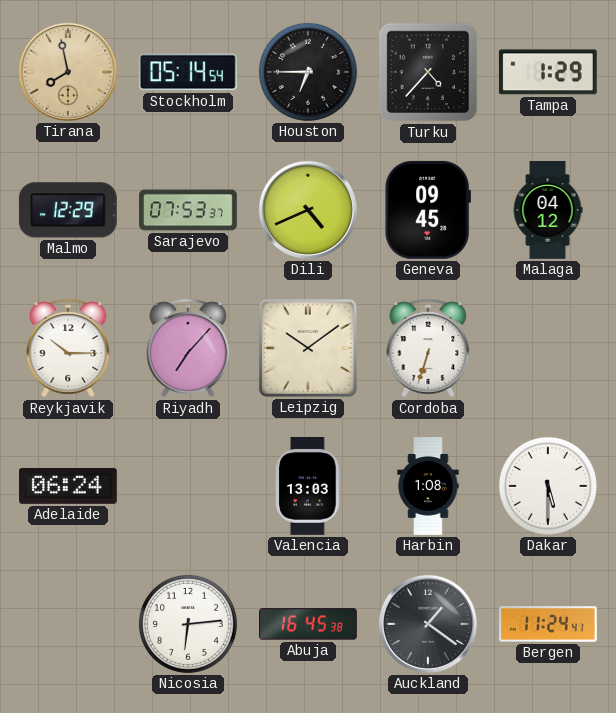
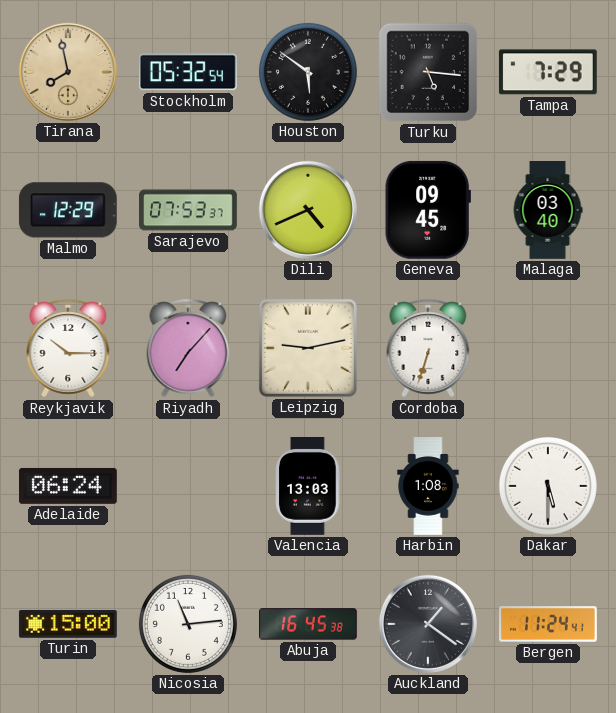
Stockholm: 05:14 -> 05:32 (188, 72)
Houston: 6:45 -> 5:51 (308, 72)
Turku: 4:37 -> 5:16 (428, 72)
Tampa: 1:29 -> 7:29 (548, 72)
Malaga: 04:12 -> 03:40 (548, 211)
Leipzig: 10:09 -> 9:13 (308, 348)
Turin: none -> 15:00 (68, 625)
Nicosia: 6:14 -> 11:14 (188, 624)
